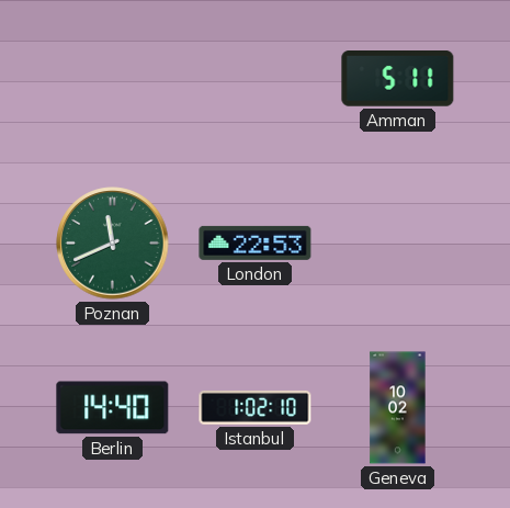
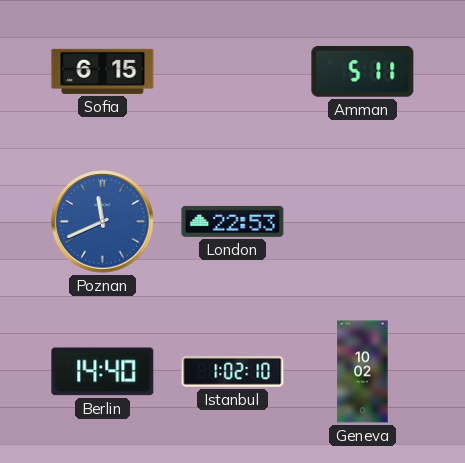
Sofia: none -> 6:15 (103, 71)
Poznan dial: green -> blue (103, 222)
